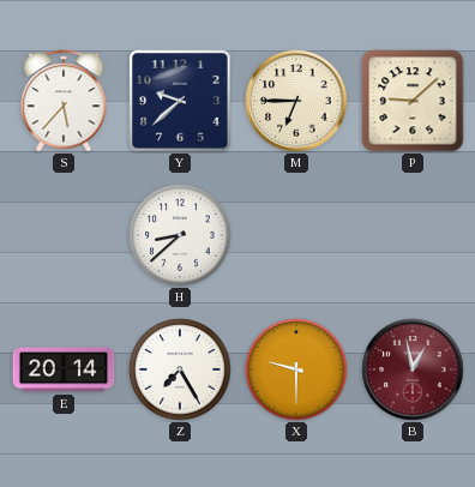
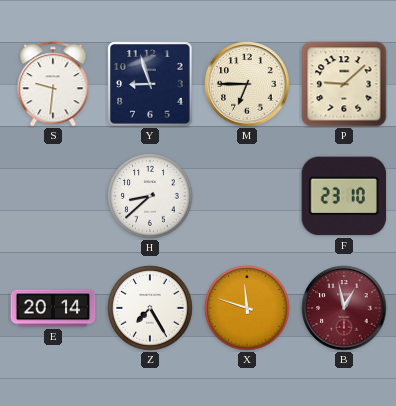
S: 5:37 -> 9:31 (53, 84)
Y: 9:38 -> 8:57 (150, 84)
F: none -> 23:10 (344, 196)
X: 9:30 -> 11:48 (247, 308)
